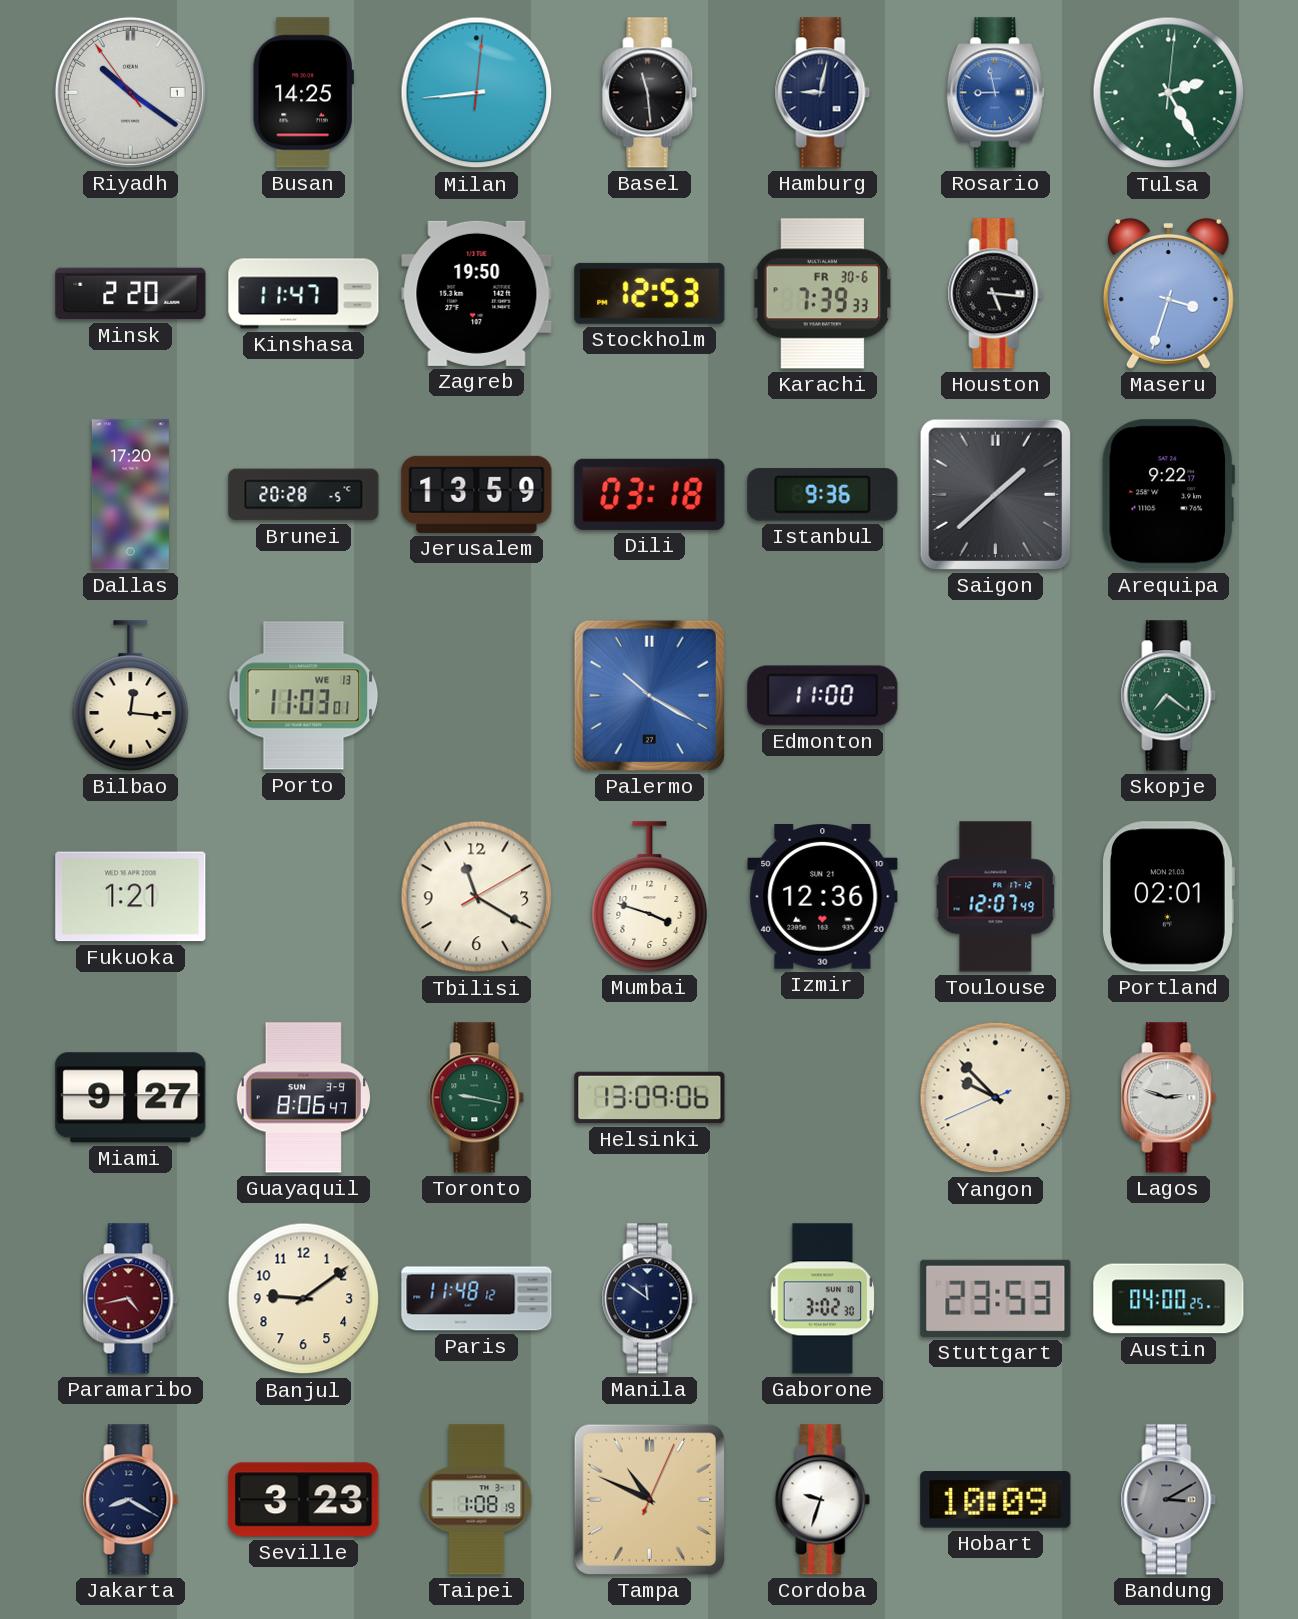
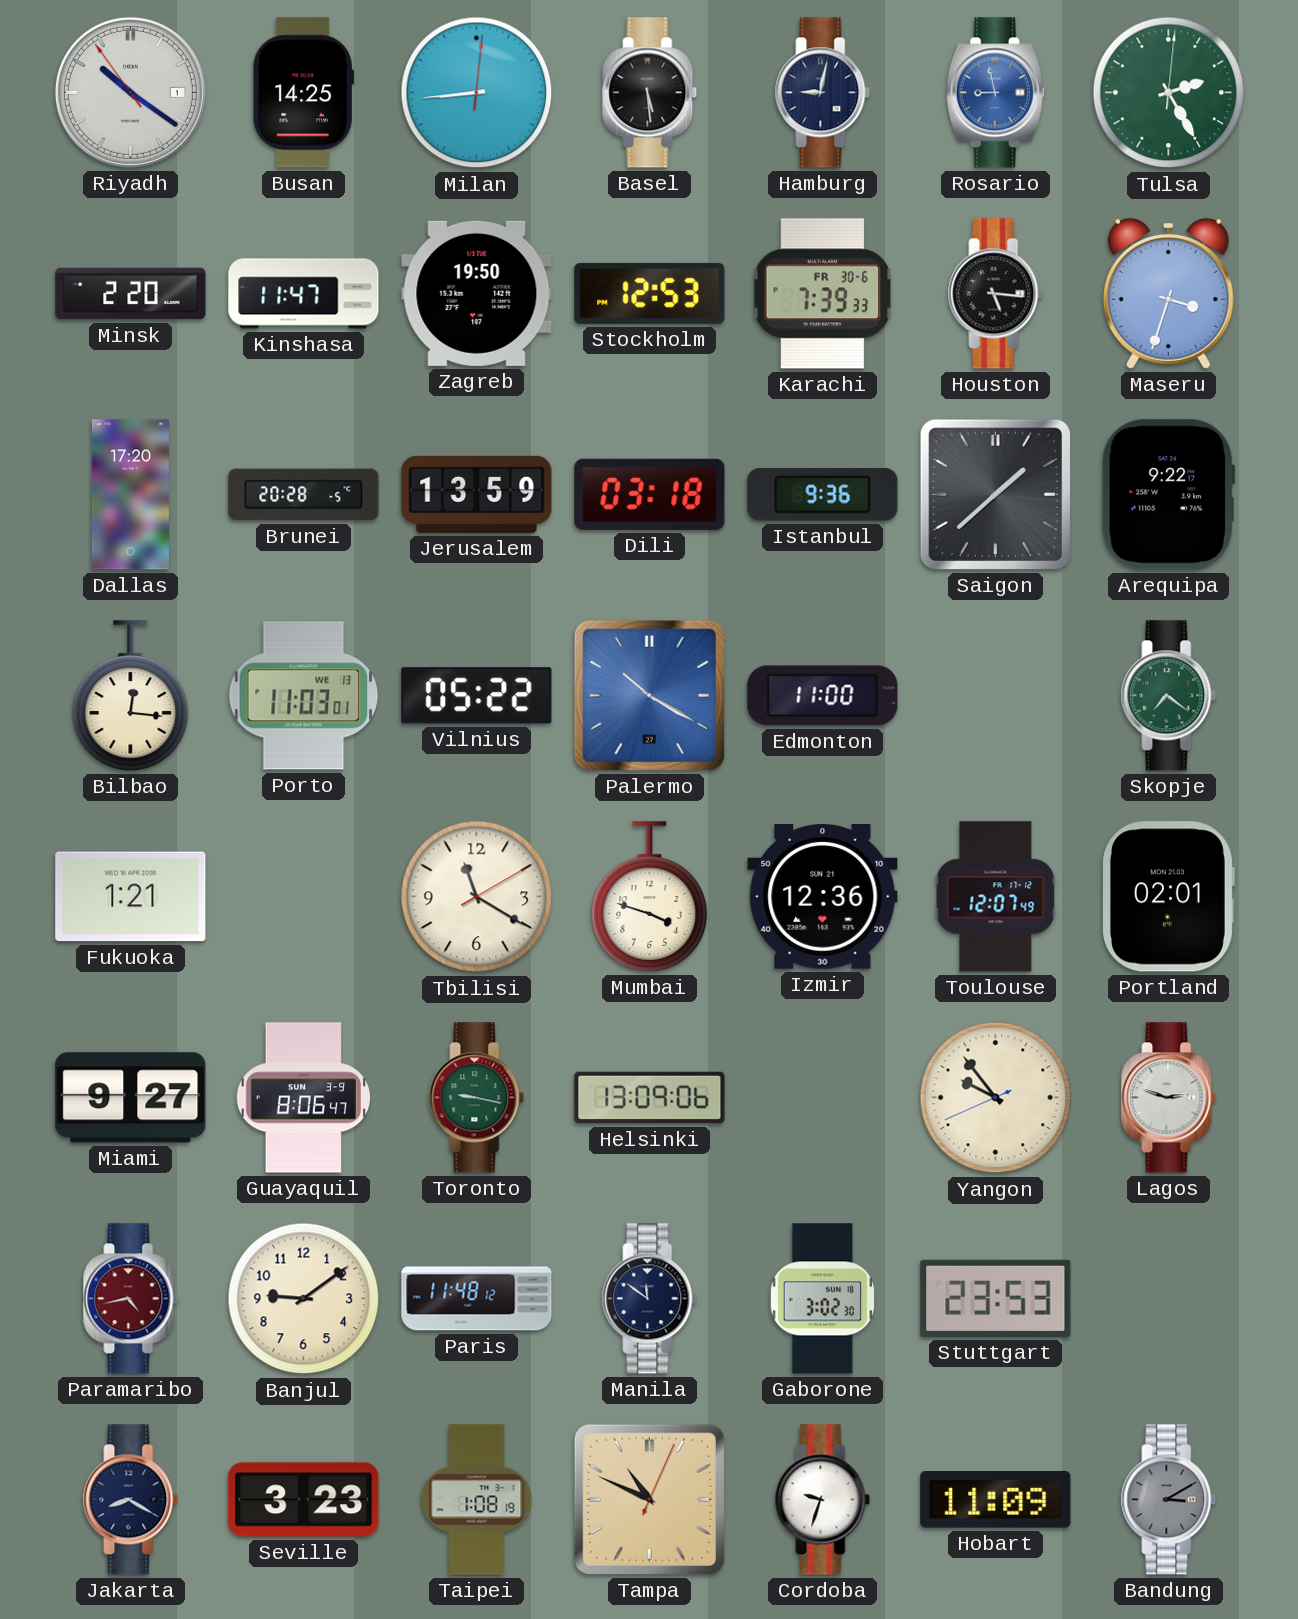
Basel: 11:29 -> 5:29 (650, 93)
Vilnius: none -> 05:22 (477, 696)
Yangon: 9:52 -> 9:53 (996, 1098)
Austin: 04:00 -> none (1169, 1299)
Hobart: 10:09 -> 11:09 (996, 1500)
